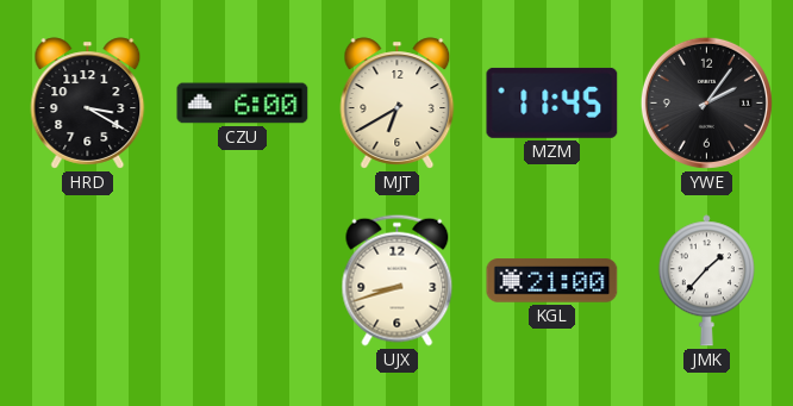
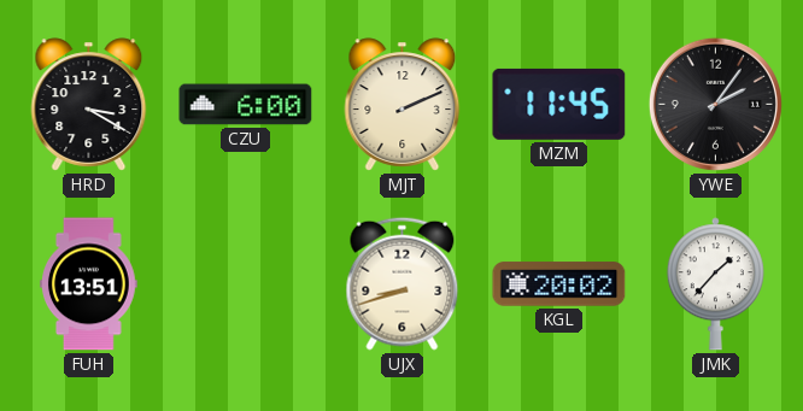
MJT: 6:40 -> 2:11 (403, 105)
FUH: none -> 13:51 (89, 284)
KGL: 21:00 -> 20:02 (559, 284)
